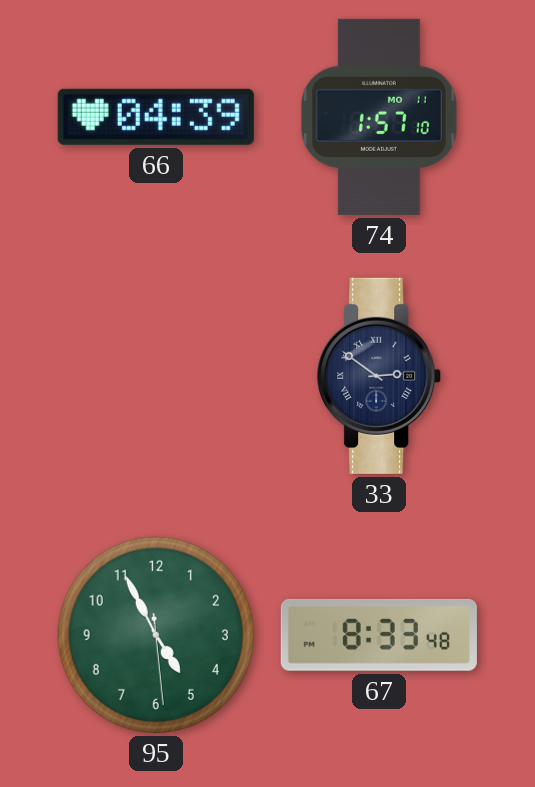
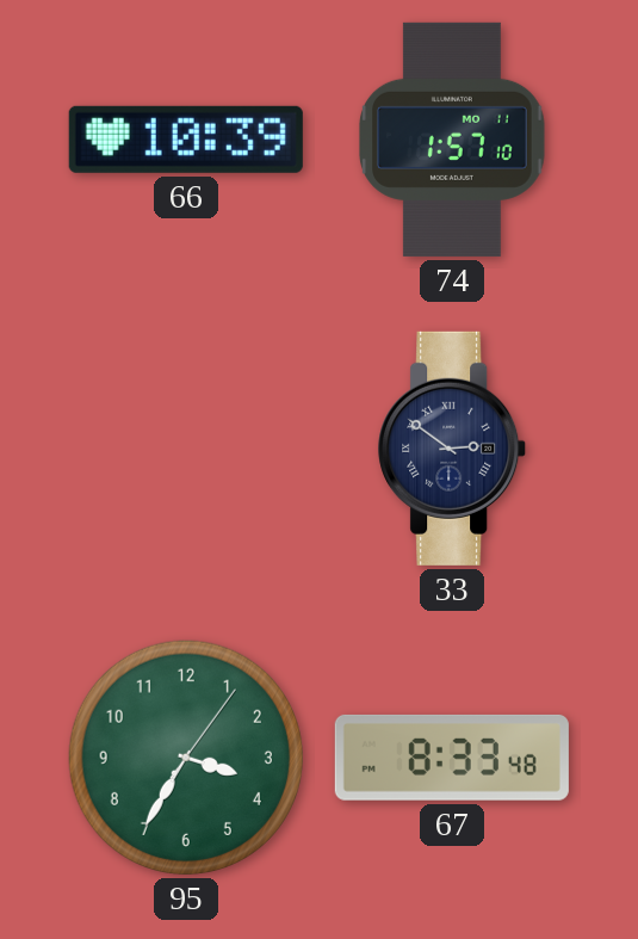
66: 04:39 -> 10:39 (186, 140)
95: 4:55 -> 3:35 (186, 758)
